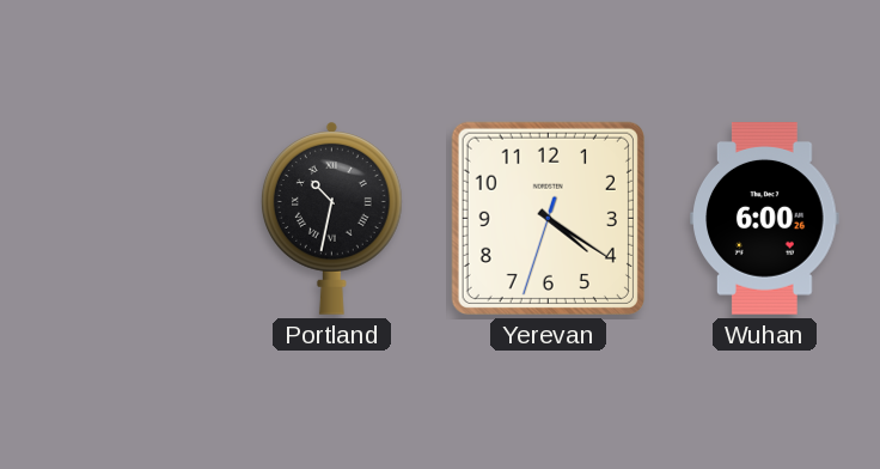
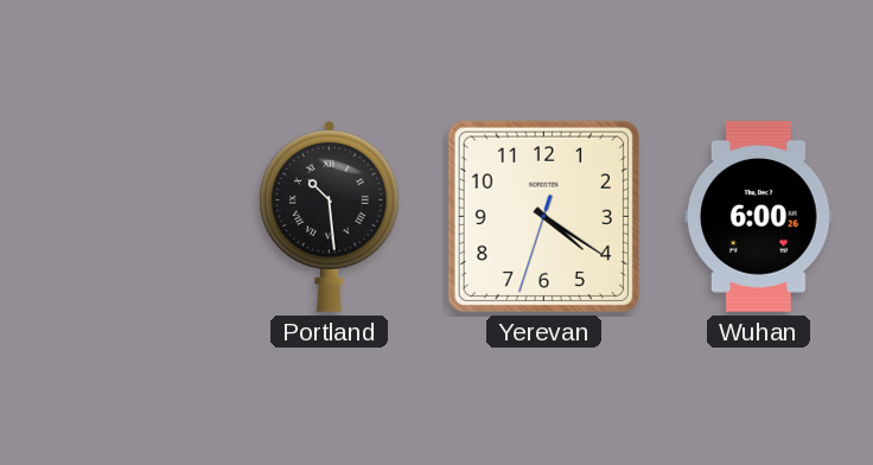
Portland: 10:32 -> 10:29 (330, 216)
